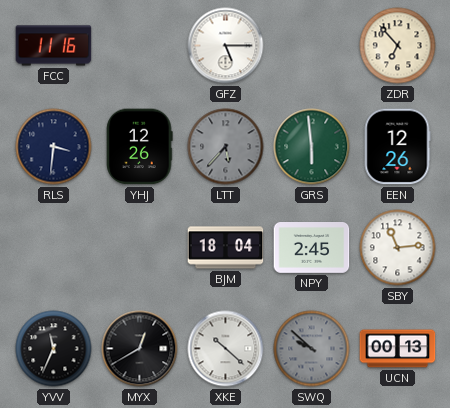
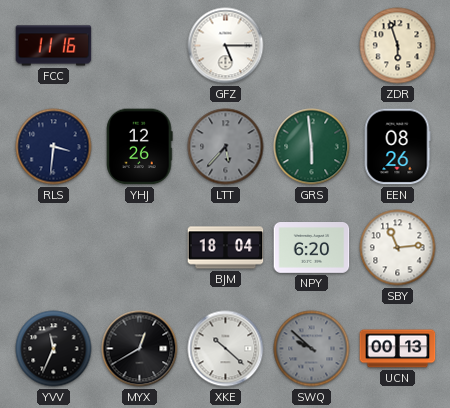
ZDR: 6:53 -> 5:57 (398, 46)
EEN: 12:26 -> 08:26 (397, 147)
NPY: 2:45 -> 6:20 (312, 248)
